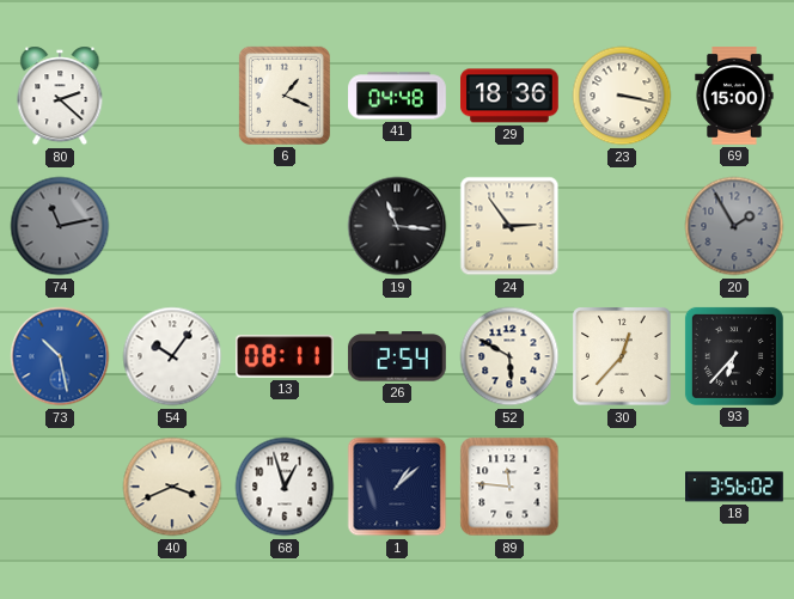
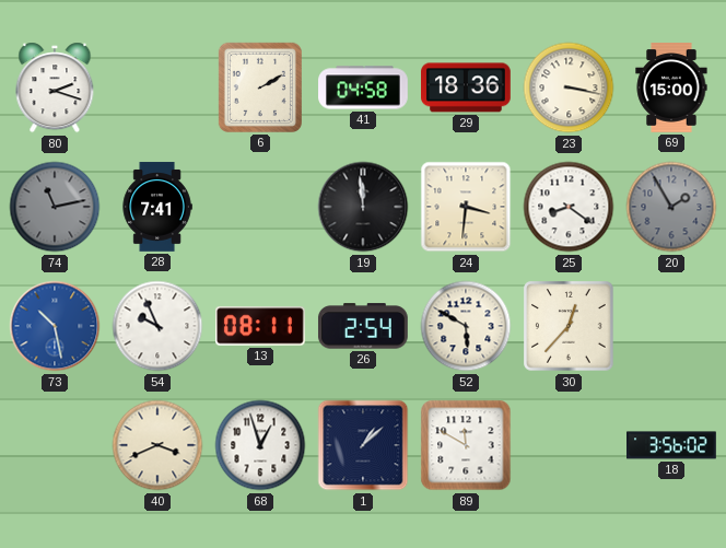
80: 2:22 -> 2:18 (55, 88)
6: 1:19 -> 2:10 (260, 88)
41: 04:48 -> 04:58 (363, 88)
28: none -> 7:41 (157, 207)
19: 11:16 -> 11:59 (363, 207)
24: 2:54 -> 3:31 (466, 207)
25: none -> 8:21 (569, 207)
54: 10:06 -> 9:56 (157, 326)
93: 6:37 -> none (734, 356)
89: 11:46 -> 11:50 (466, 445)
